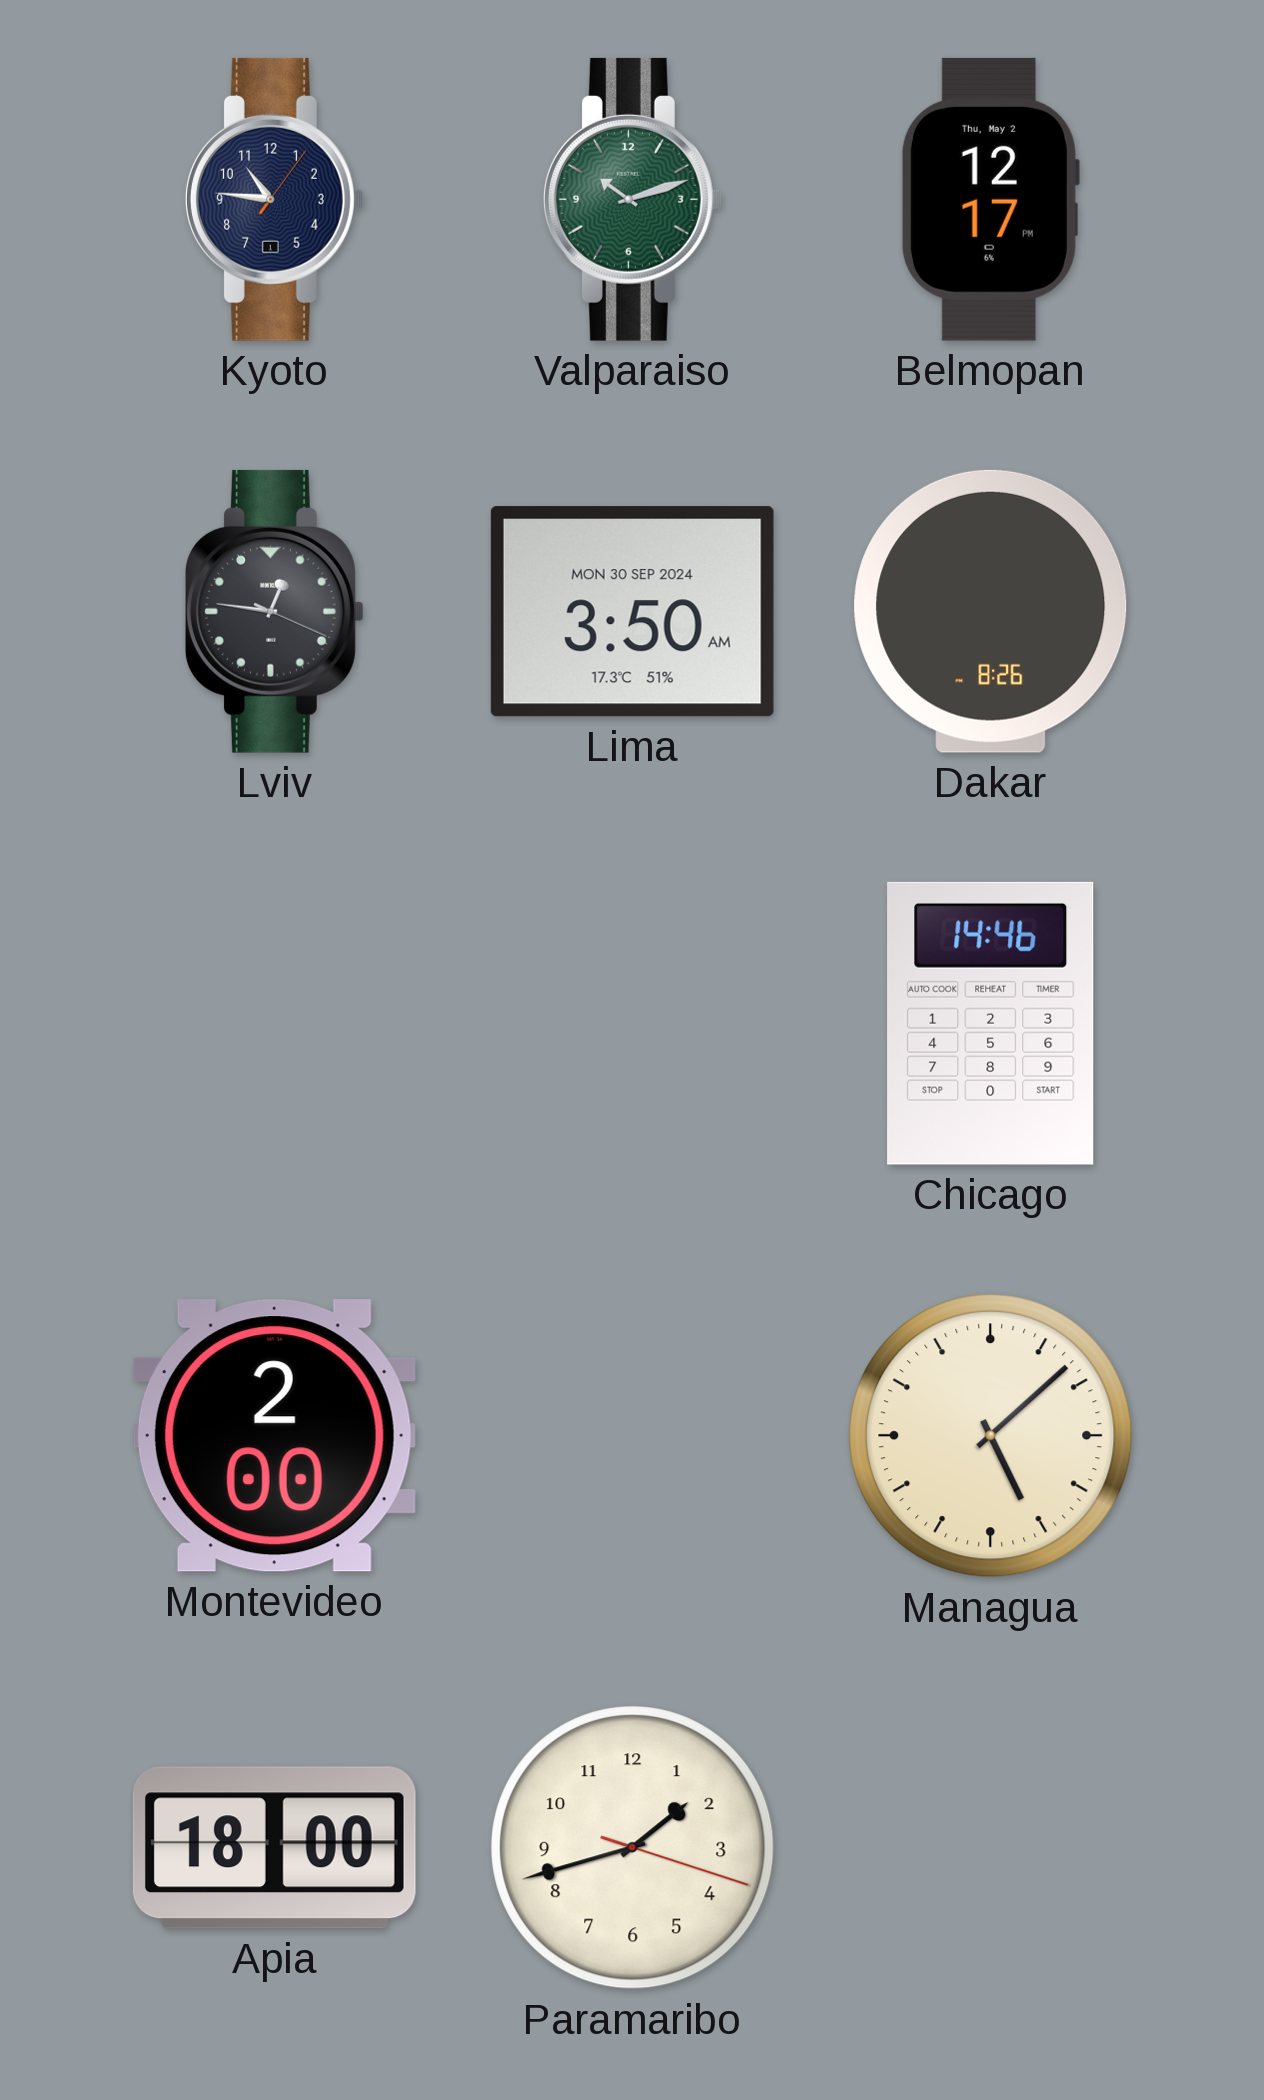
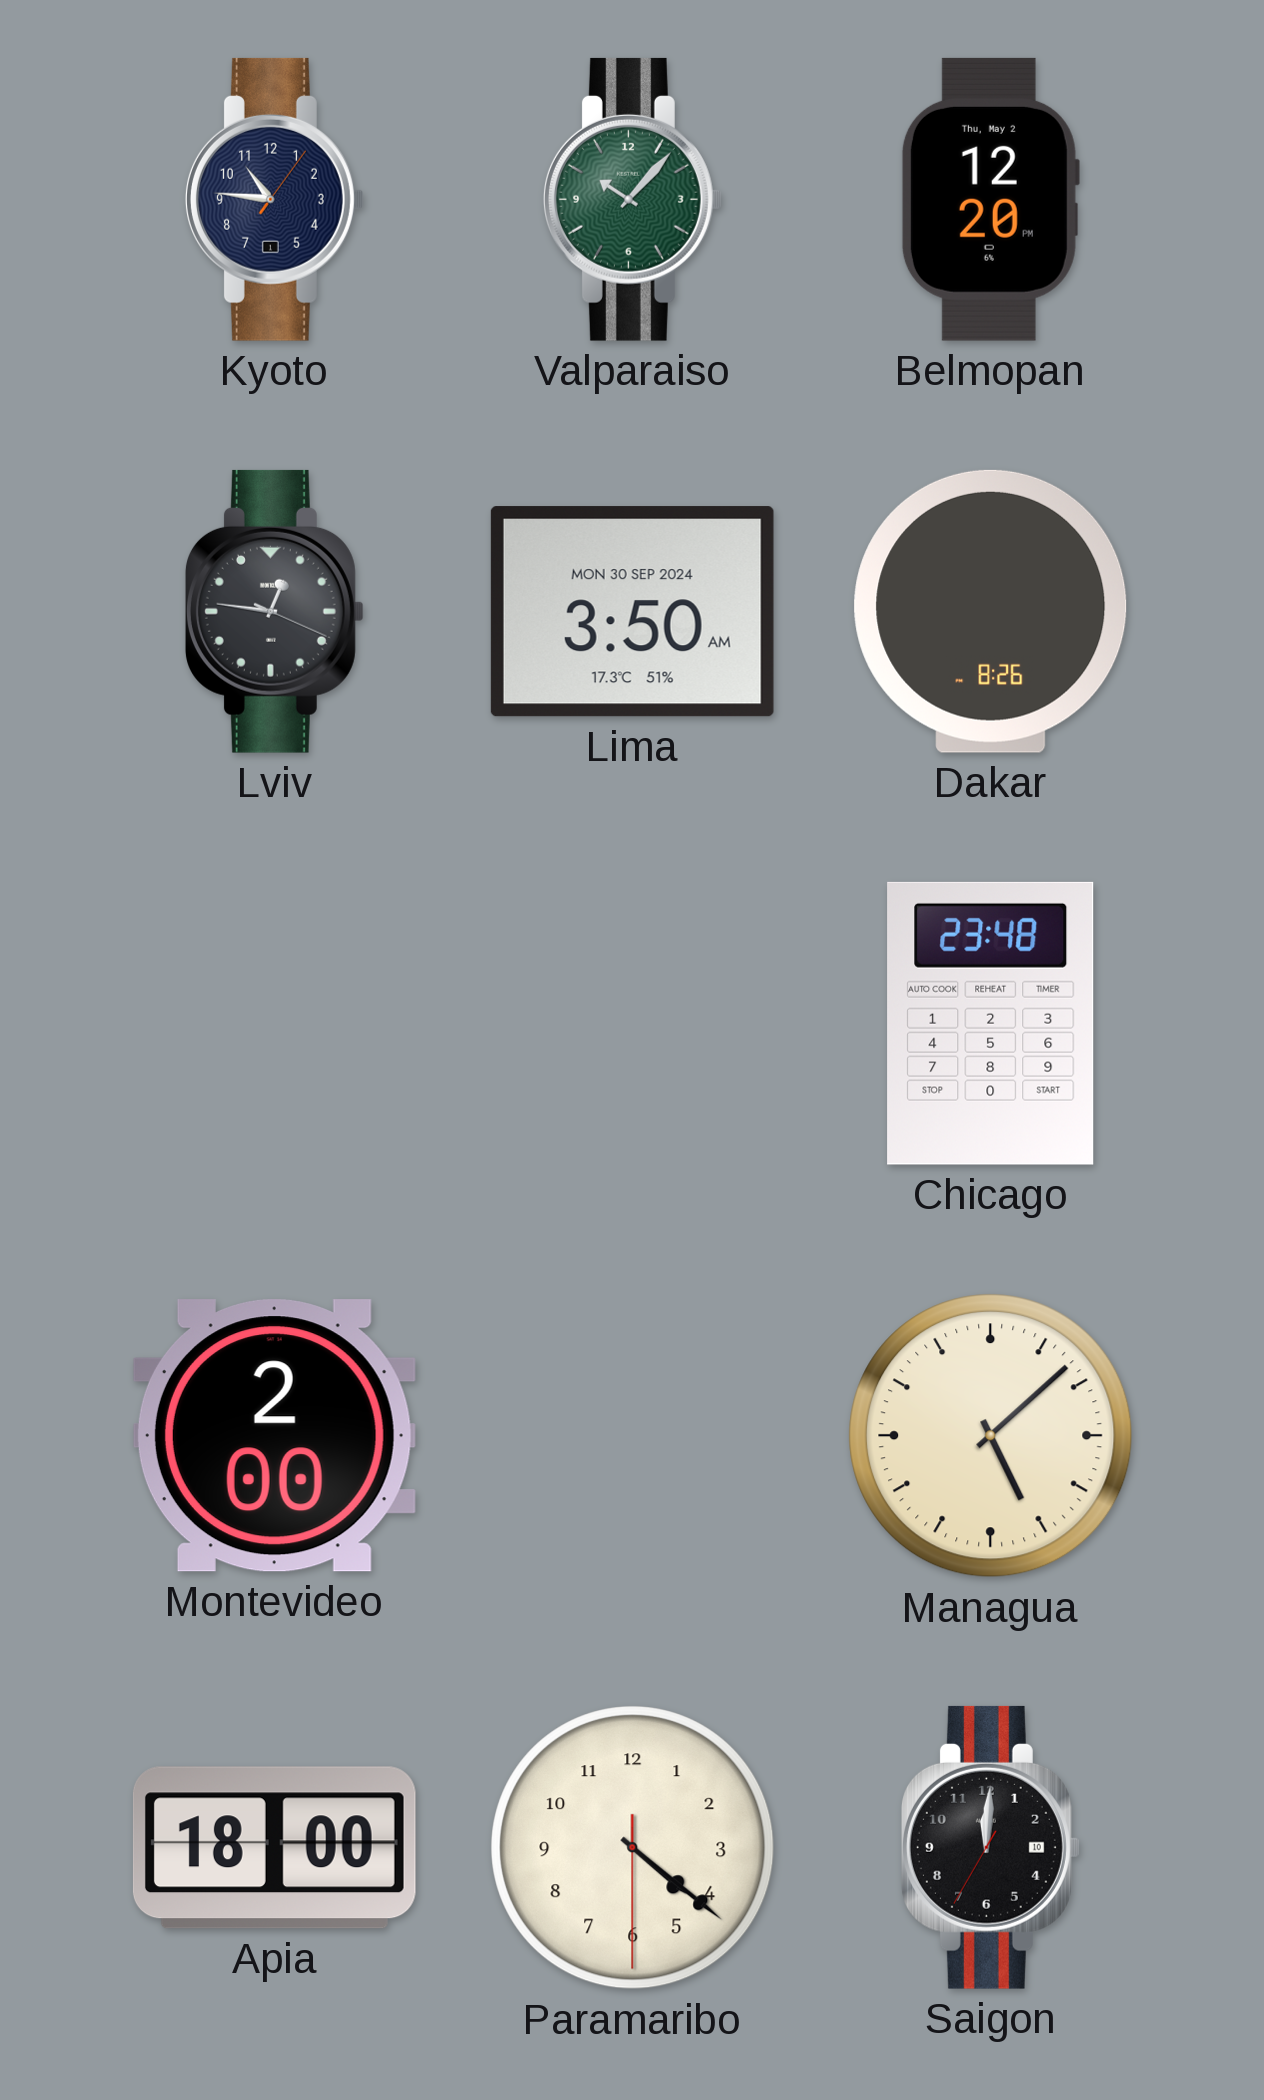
Valparaiso: 10:12 -> 10:07 (632, 199)
Belmopan: 12:17 -> 12:20 (990, 199)
Chicago: 14:46 -> 23:48 (991, 1023)
Paramaribo: 1:42 -> 4:21 (633, 1848)
Saigon: none -> 12:00 (990, 1847)
